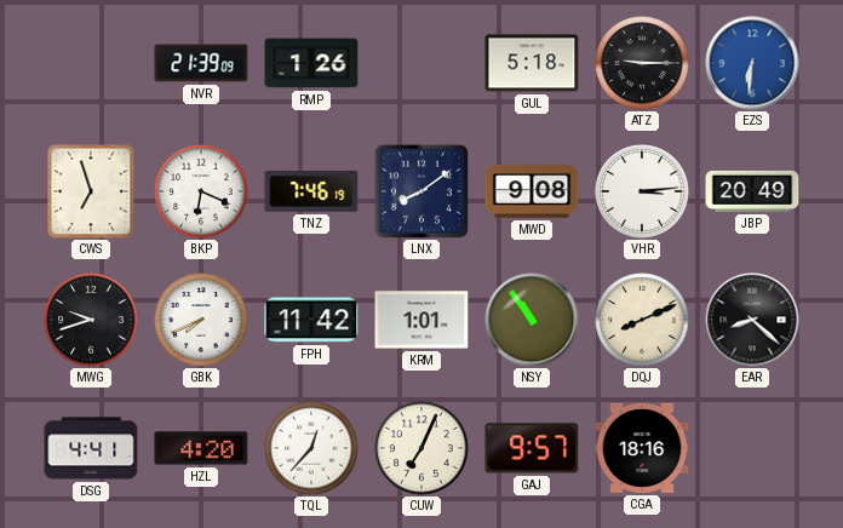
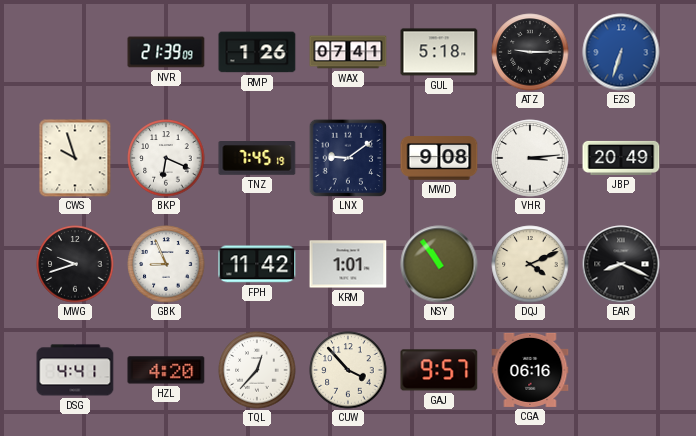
WAX: none -> 07:41 (348, 52)
EZS: 6:31 -> 6:33 (621, 52)
CWS: 6:57 -> 9:57 (75, 158)
TNZ: 7:46 -> 7:45 (257, 159)
LNX: 8:09 -> 9:09 (348, 158)
GBK: 7:41 -> 8:56 (166, 264)
DQJ: 8:11 -> 4:11 (530, 264)
EAR: 8:22 -> 8:19 (621, 264)
CUW: 7:04 -> 3:53 (348, 370)
CGA: 18:16 -> 06:16 (530, 370)
